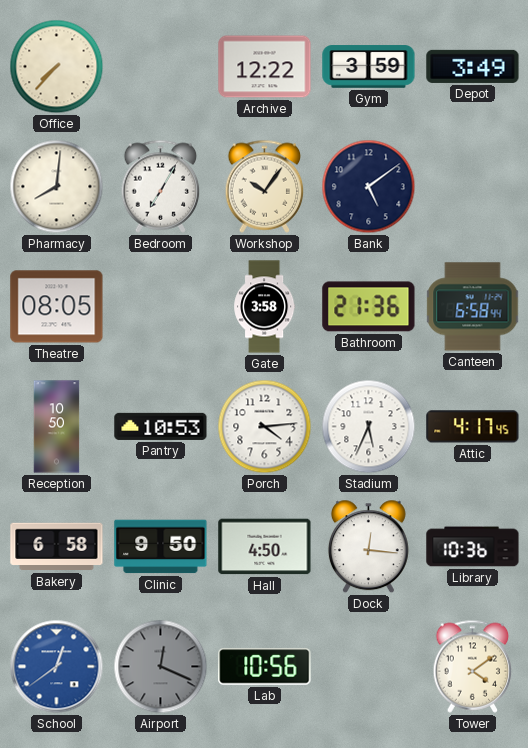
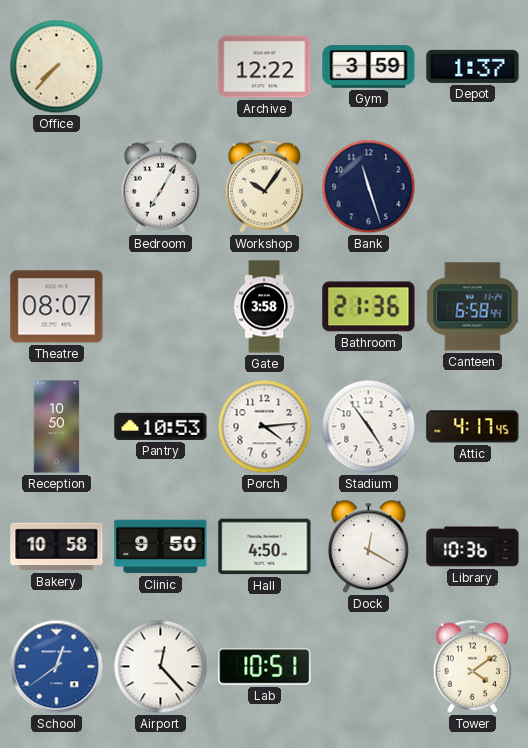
Depot: 3:49 -> 1:37 (473, 66)
Pharmacy: 8:01 -> none (57, 187)
Bank: 5:09 -> 11:27 (369, 187)
Theatre: 08:05 -> 08:07 (57, 307)
Stadium: 5:34 -> 4:54 (369, 427)
Bakery: 6:58 -> 10:58 (57, 547)
Dock: 12:16 -> 12:20 (368, 547)
Airport: 12:19 -> 12:23 (161, 667)
Airport dial: grey -> white (161, 667)
Lab: 10:56 -> 10:51 (265, 667)
